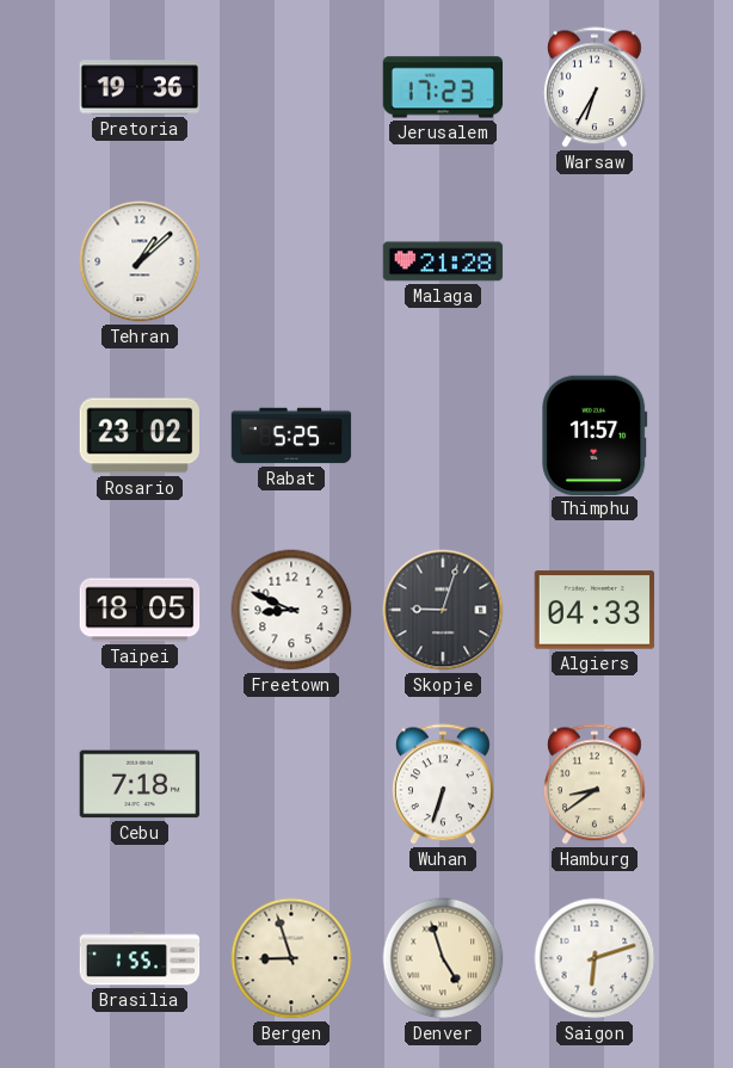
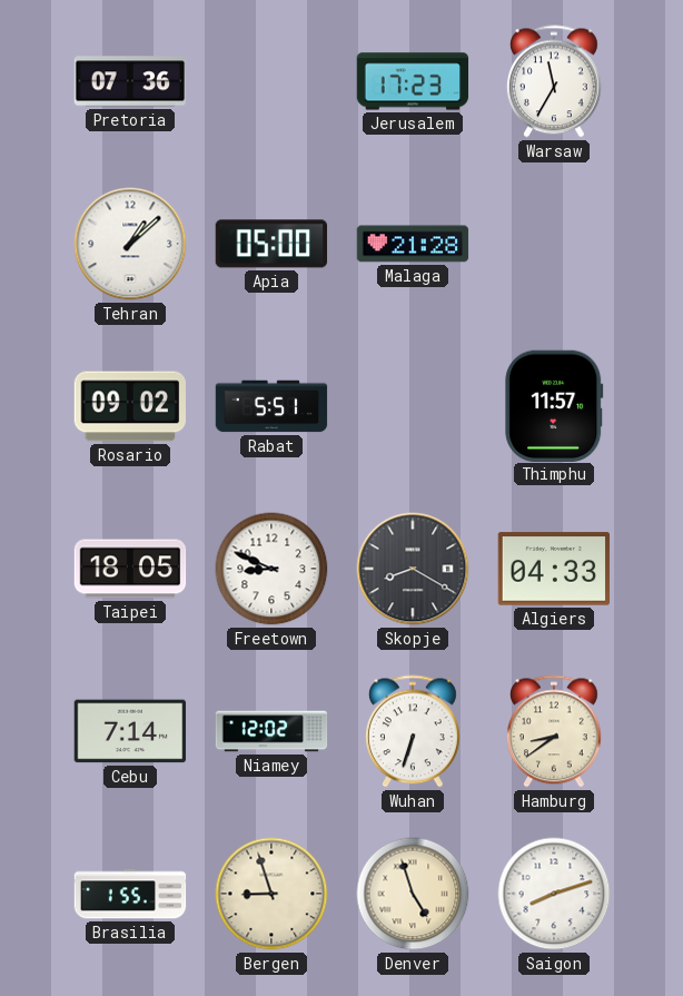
Pretoria: 19:36 -> 07:36 (130, 81)
Warsaw: 6:35 -> 11:35 (554, 81)
Apia: none -> 05:00 (271, 244)
Rosario: 23:02 -> 09:02 (129, 406)
Rabat: 5:25 -> 5:51 (271, 406)
Skopje: 9:03 -> 8:20 (413, 569)
Cebu: 7:18 -> 7:14 (130, 731)
Niamey: none -> 12:02 (271, 731)
Saigon: 6:12 -> 8:12 (554, 894)
